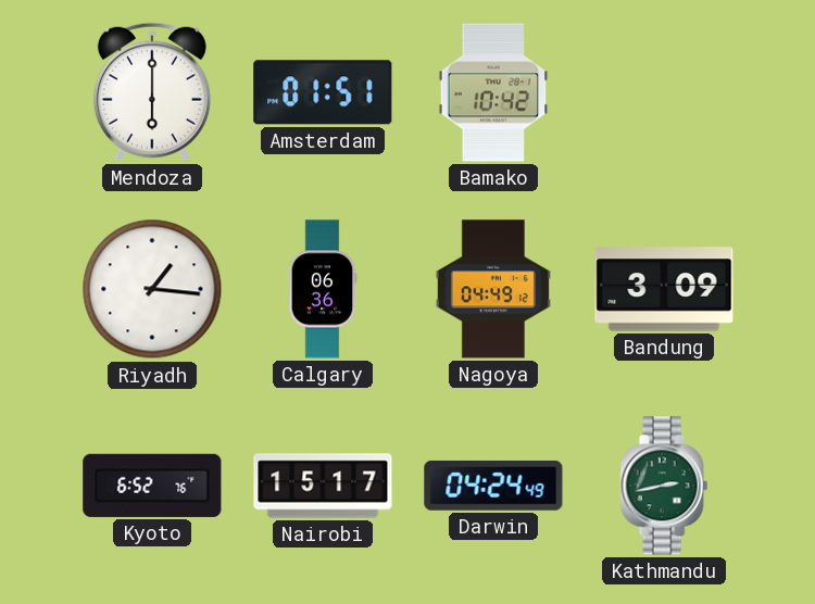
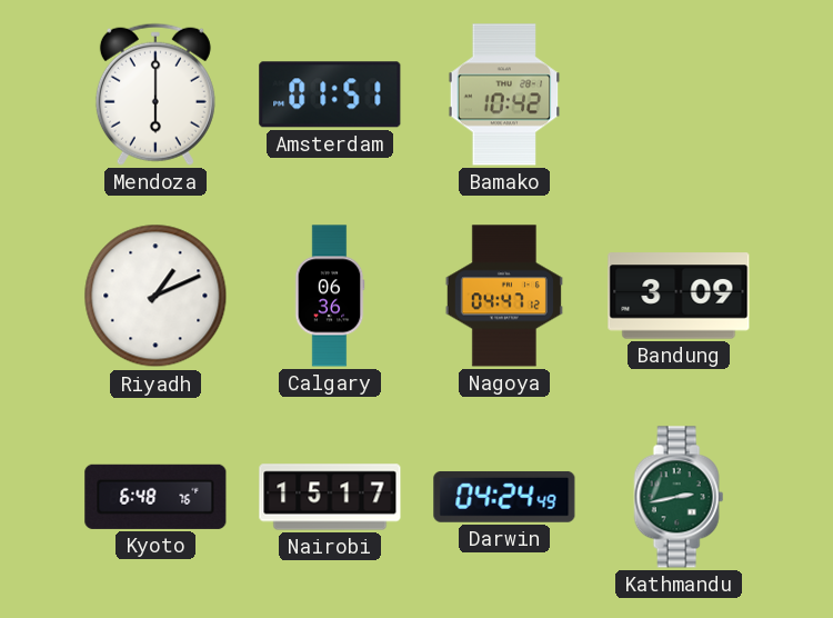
Riyadh: 1:16 -> 1:11 (155, 296)
Nagoya: 04:49 -> 04:47 (504, 296)
Kyoto: 6:52 -> 6:48 (155, 497)
